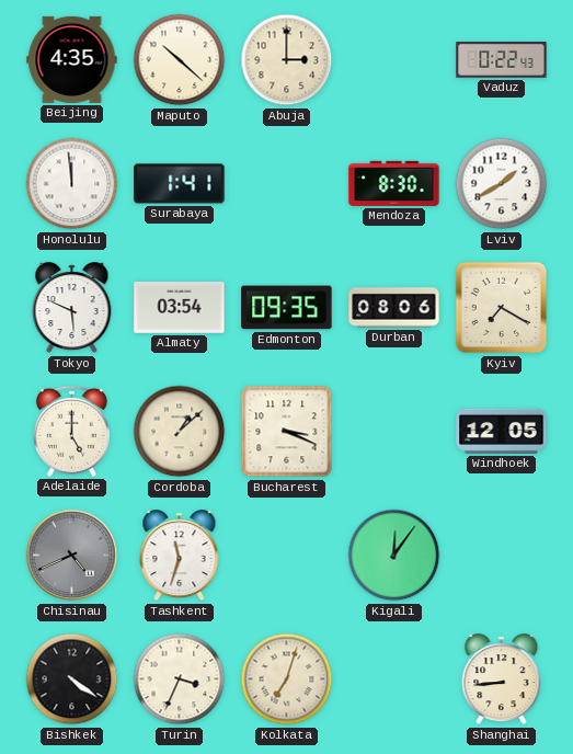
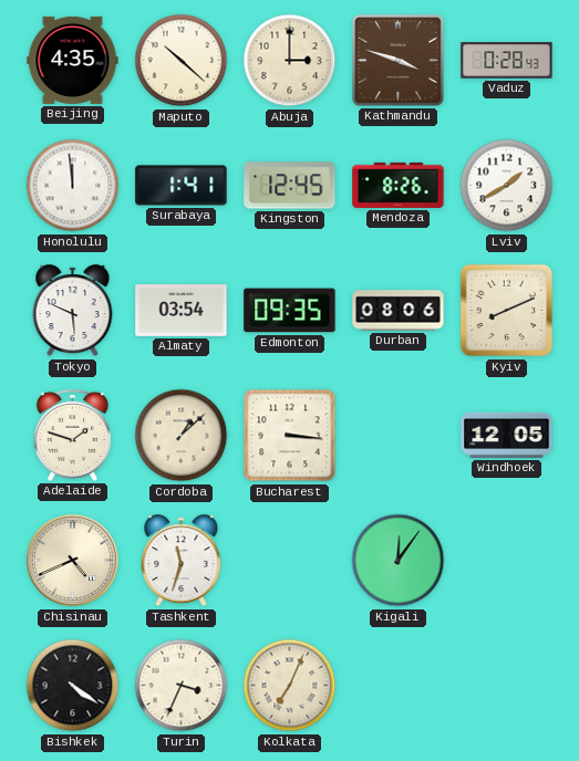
Kathmandu: none -> 3:48 (397, 60)
Vaduz: 0:22 -> 0:28 (507, 61)
Kingston: none -> 12:45 (290, 186)
Mendoza: 8:30 -> 8:26 (399, 185)
Kyiv: 7:20 -> 8:11 (507, 311)
Adelaide: 5:00 -> 1:48 (72, 435)
Bucharest: 3:19 -> 3:16 (290, 436)
Chisinau dial: grey -> cream (73, 561)
Kolkata: 7:03 -> 7:04 (290, 686)
Shanghai: 8:44 -> none (502, 679)
